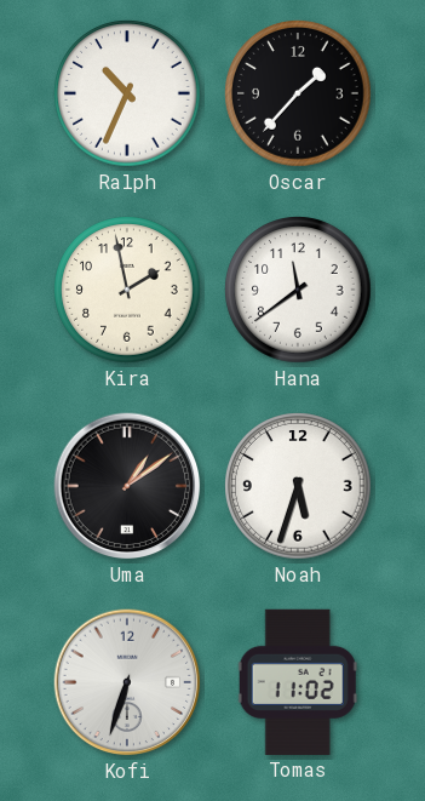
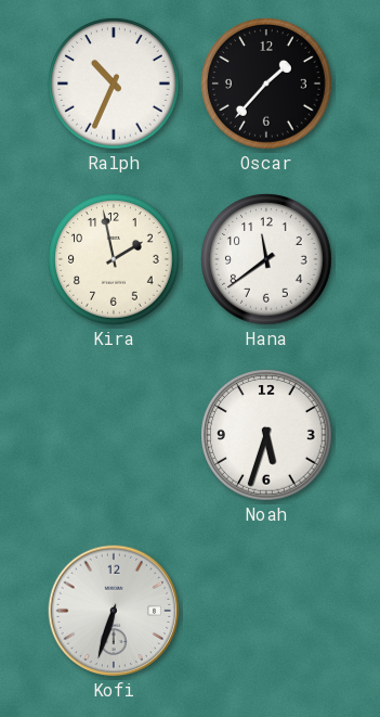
Uma: 1:09 -> none (127, 486)
Tomas: 11:02 -> none (298, 682)
